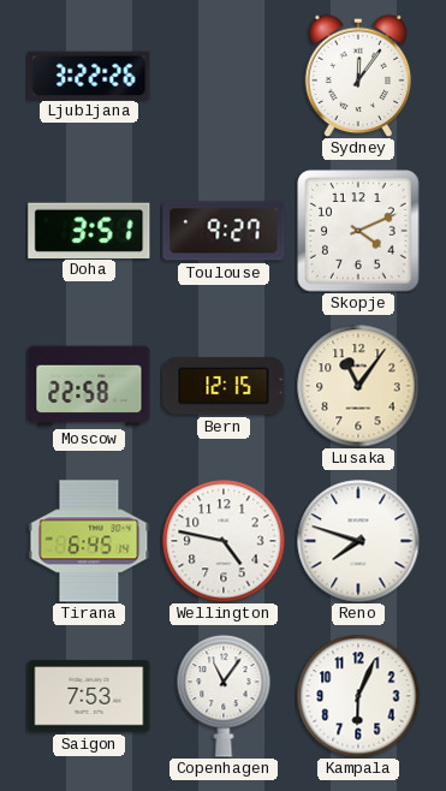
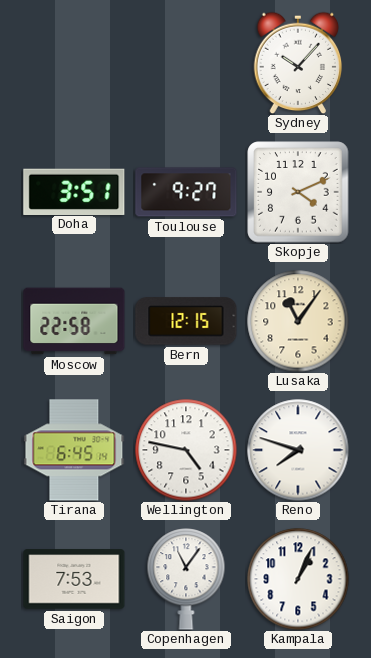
Ljubljana: 3:22 -> none (89, 75)
Sydney: 12:06 -> 10:07 (298, 63)
Kampala: 6:04 -> 1:04 (298, 579)
